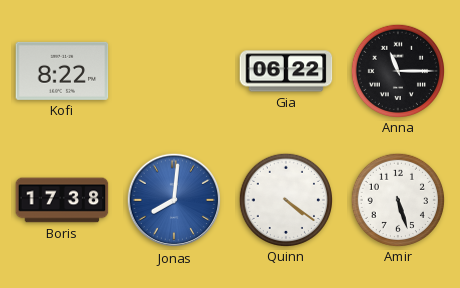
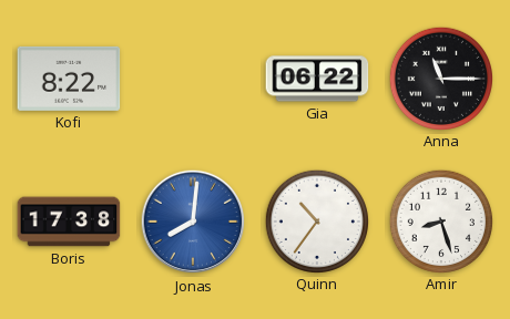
Quinn: 4:21 -> 10:36 (316, 220)
Amir: 5:27 -> 8:27 (440, 220)
